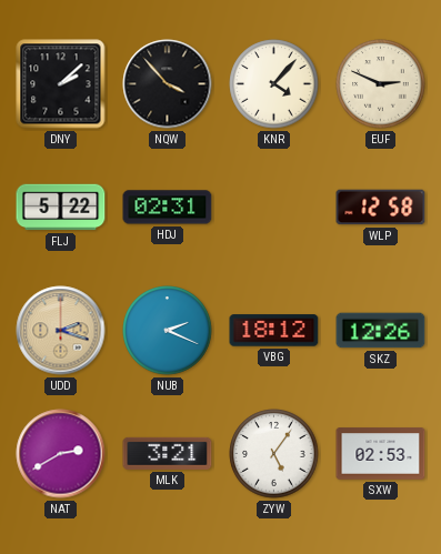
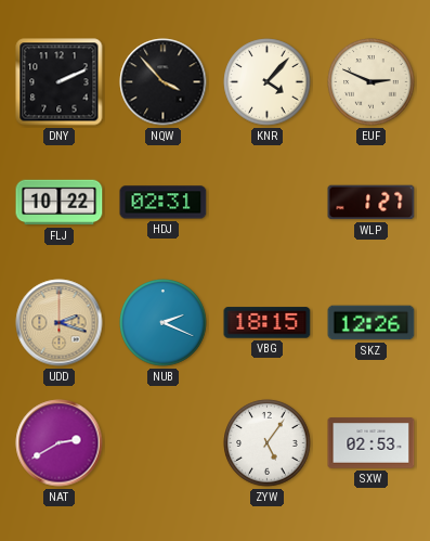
DNY: 2:08 -> 2:11 (60, 82)
FLJ: 5:22 -> 10:22 (60, 203)
WLP: 12:58 -> 1:27 (372, 203)
VBG: 18:12 -> 18:15 (268, 323)
MLK: 3:21 -> none (168, 453)
